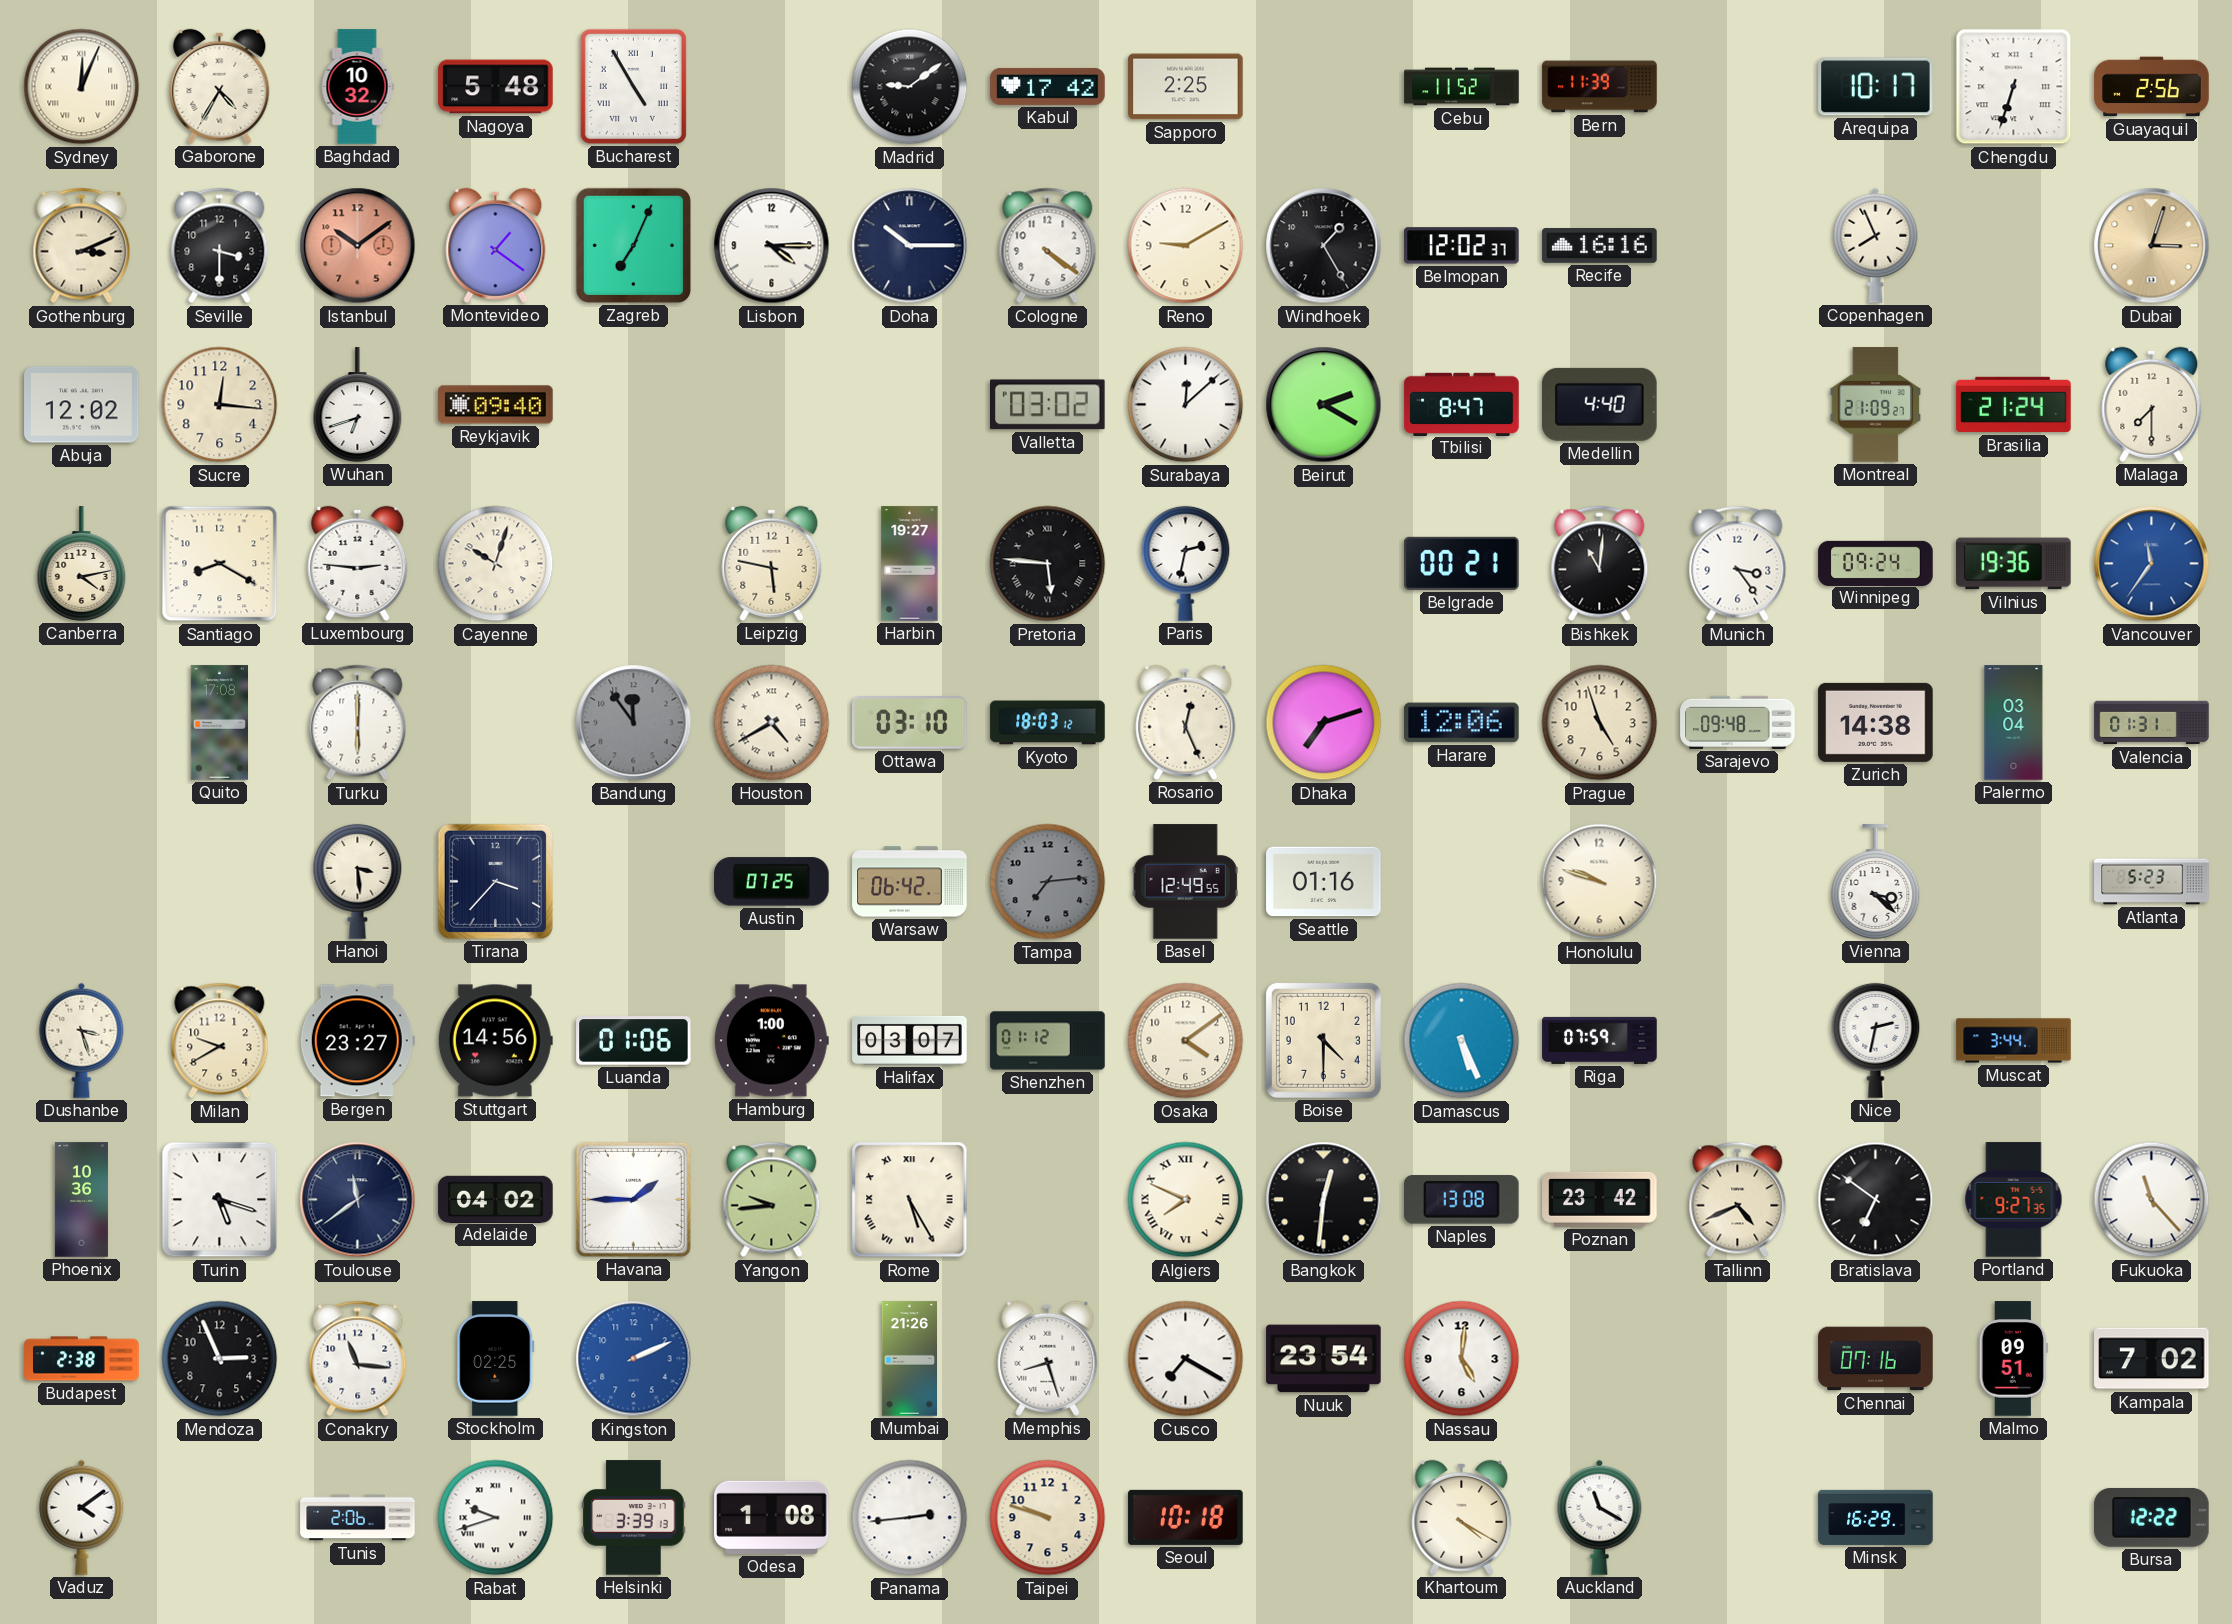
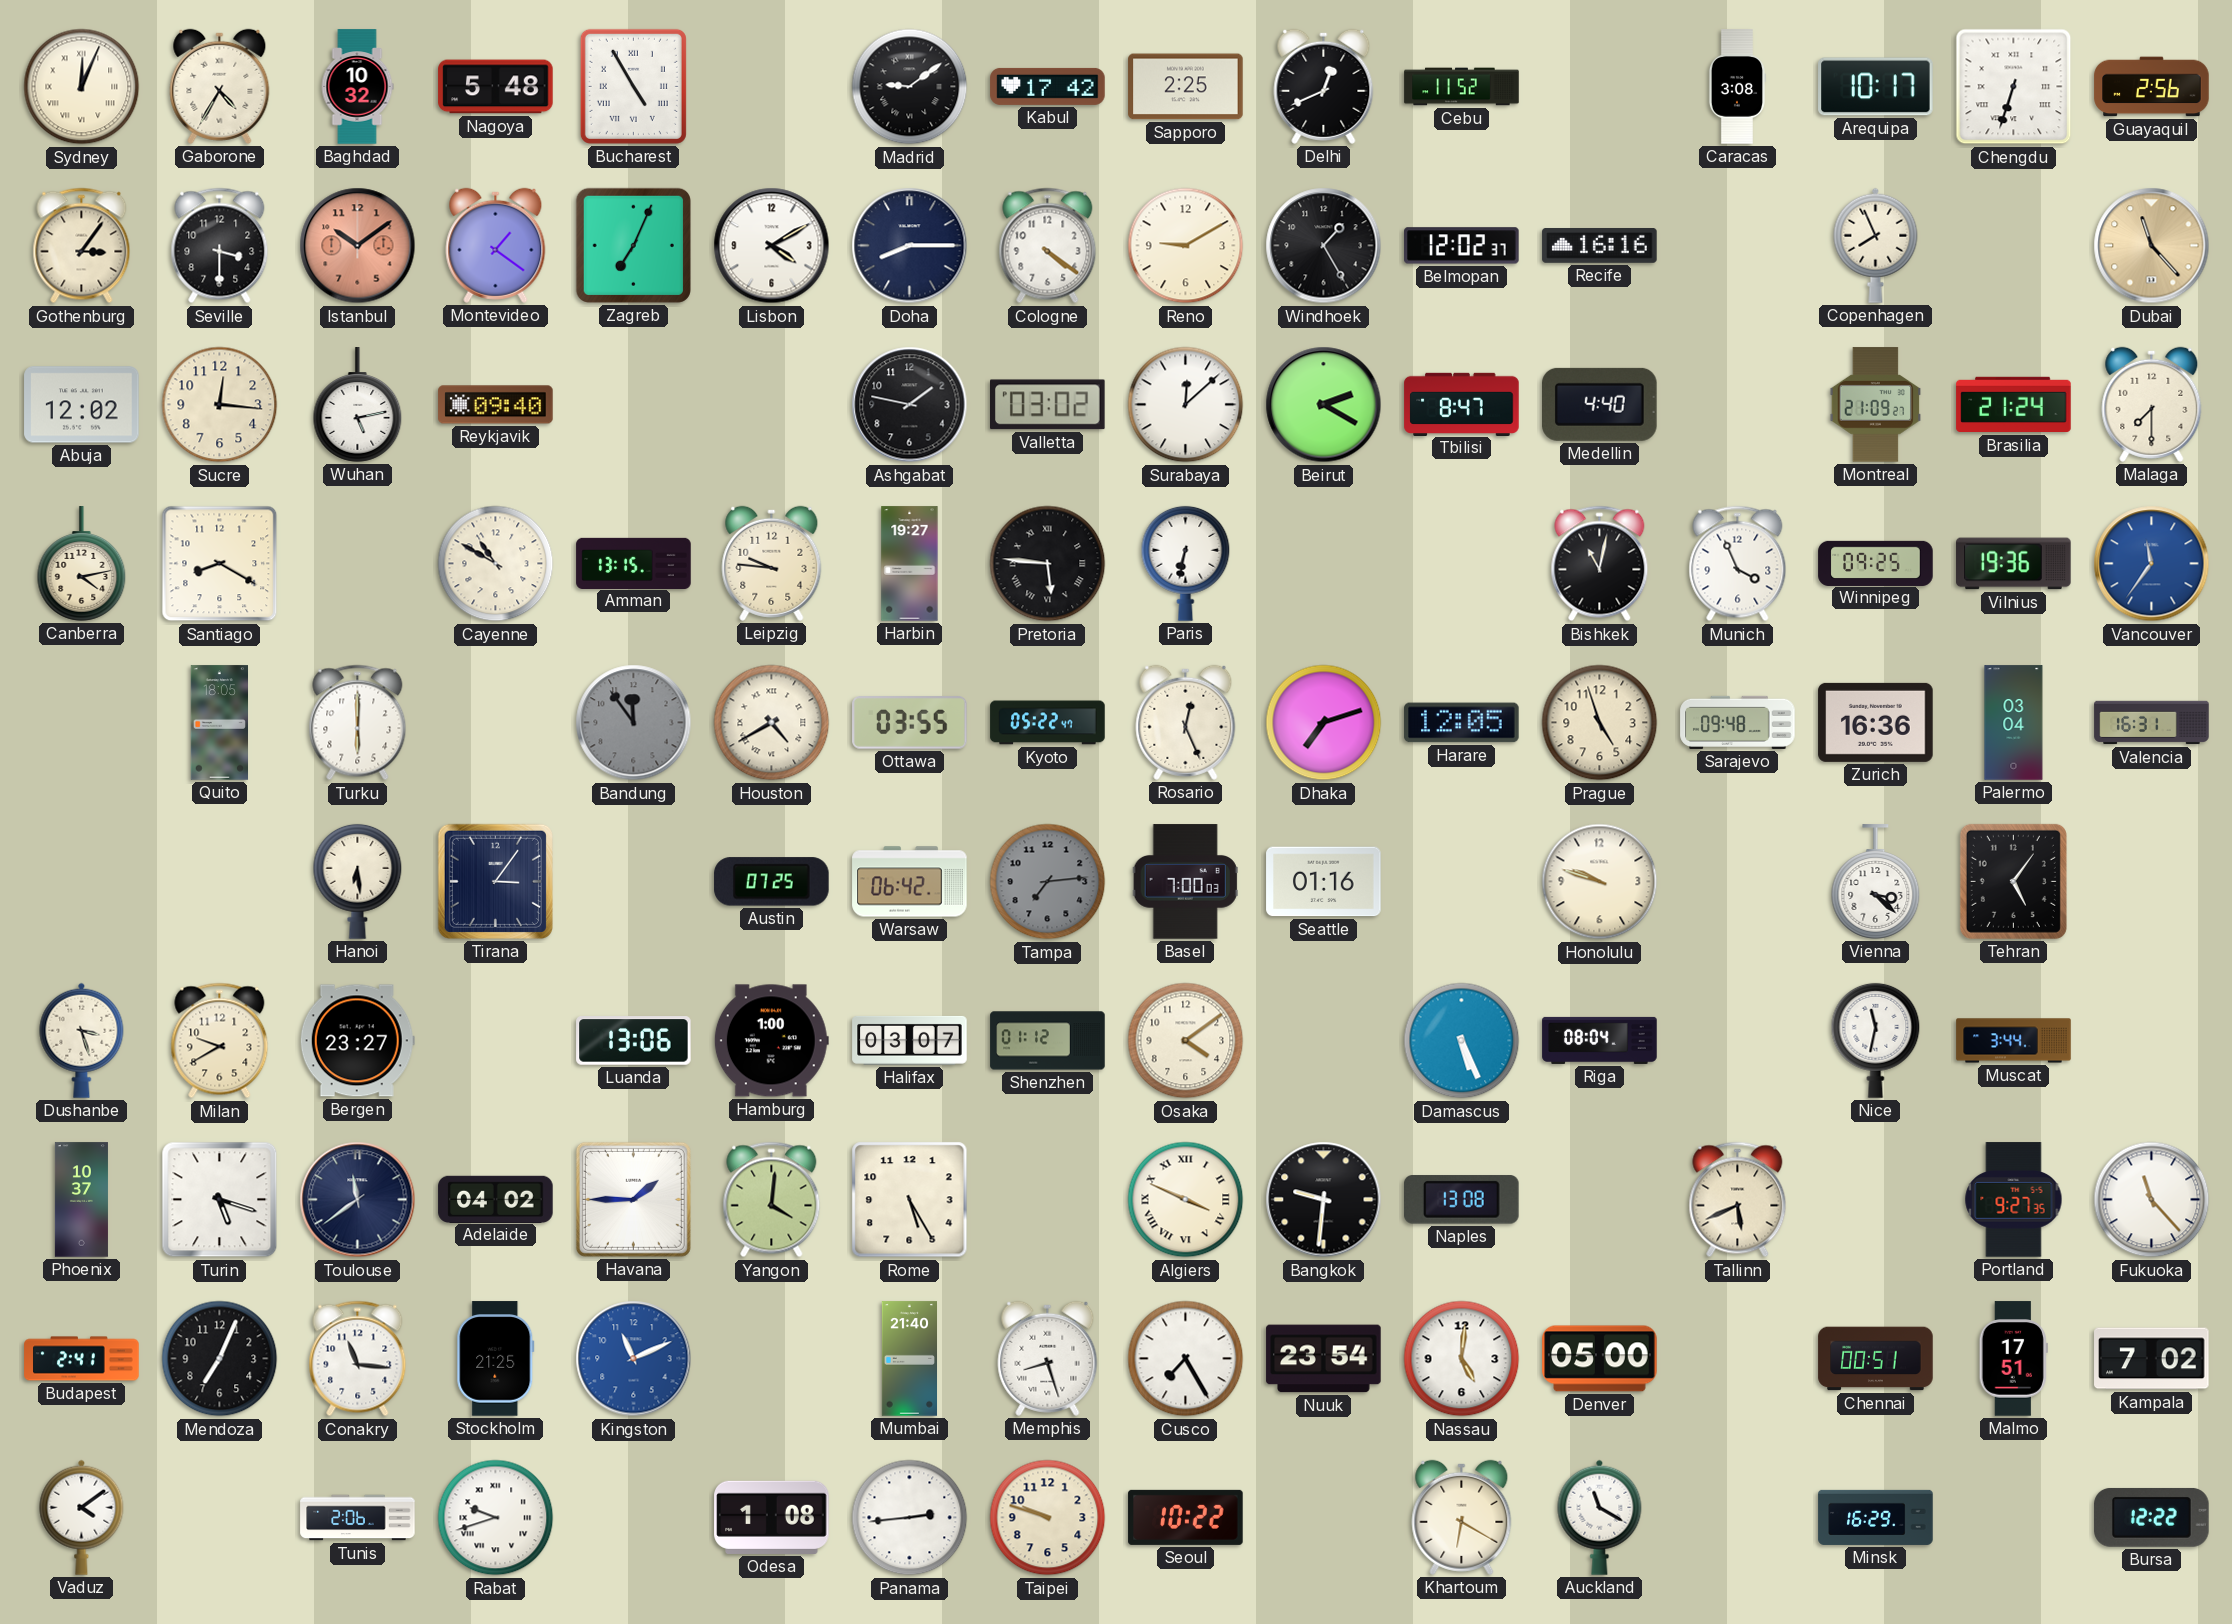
Delhi: none -> 12:41 (1324, 86)
Bern: 11:39 -> none (1600, 87)
Caracas: none -> 3:08 (1737, 87)
Gothenburg: 3:11 -> 3:06 (82, 246)
Lisbon: 4:15 -> 4:10 (772, 246)
Doha: 10:15 -> 8:15 (910, 246)
Dubai: 3:03 -> 11:23 (2152, 246)
Wuhan: 6:42 -> 5:13 (358, 405)
Ashgabat: none -> 1:47 (910, 405)
Luxembourg: 2:46 -> none (358, 563)
Cayenne: 10:03 -> 10:50 (496, 564)
Amman: none -> 13:15 (634, 563)
Leipzig: 5:47 -> 9:46 (772, 563)
Paris: 2:32 -> 6:32 (1186, 563)
Belgrade: 00:21 -> none (1462, 563)
Bishkek: 11:01 -> 11:02 (1600, 564)
Munich: 3:24 -> 3:56 (1738, 564)
Winnipeg: 09:24 -> 09:25 (1876, 563)
Quito: 17:08 -> 18:05 (220, 723)
Ottawa: 03:10 -> 03:55 (910, 723)
Kyoto: 18:03 -> 05:22 (1048, 723)
Harare: 12:06 -> 12:05 (1462, 723)
Zurich: 14:38 -> 16:36 (1876, 722)
Valencia: 01:31 -> 16:31 (2152, 723)
Hanoi: 3:29 -> 6:29 (358, 881)
Tirana: 3:37 -> 3:06 (495, 881)
Basel: 12:49 -> 7:00 (1185, 882)
Tehran: none -> 5:06 (2013, 881)
Atlanta: 5:23 -> none (2152, 882)
Stuttgart: 14:56 -> none (495, 1041)
Luanda: 01:06 -> 13:06 (634, 1041)
Boise: 4:30 -> none (1323, 1040)
Riga: 07:59 -> 08:04 (1600, 1040)
Nice: 2:32 -> 11:32 (1876, 1040)
Phoenix: 10:36 -> 10:37 (81, 1200)
Yangon: 9:44 -> 4:01 (772, 1200)
Rome numerals: Roman -> Arabic (910, 1200)
Algiers: 7:49 -> 3:49 (1186, 1200)
Bangkok: 12:31 -> 9:31 (1324, 1200)
Poznan: 23:42 -> none (1600, 1199)
Tallinn: 4:41 -> 5:41 (1738, 1200)
Bratislava: 6:51 -> none (1876, 1200)
Budapest: 2:38 -> 2:41 (82, 1359)
Mendoza: 2:56 -> 7:04 (220, 1359)
Stockholm: 02:25 -> 21:25 (496, 1359)
Kingston: 2:11 -> 11:11 (634, 1359)
Mumbai: 21:26 -> 21:40 (909, 1359)
Cusco: 7:20 -> 7:25 (1186, 1359)
Denver: none -> 05:00 (1600, 1359)
Chennai: 07:16 -> 00:51 (1876, 1359)
Malmo: 09:51 -> 17:51 (2013, 1359)
Helsinki: 3:39 -> none (634, 1518)
Seoul: 10:18 -> 10:22 (1186, 1517)
Khartoum: 4:20 -> 6:20 (1462, 1517)
